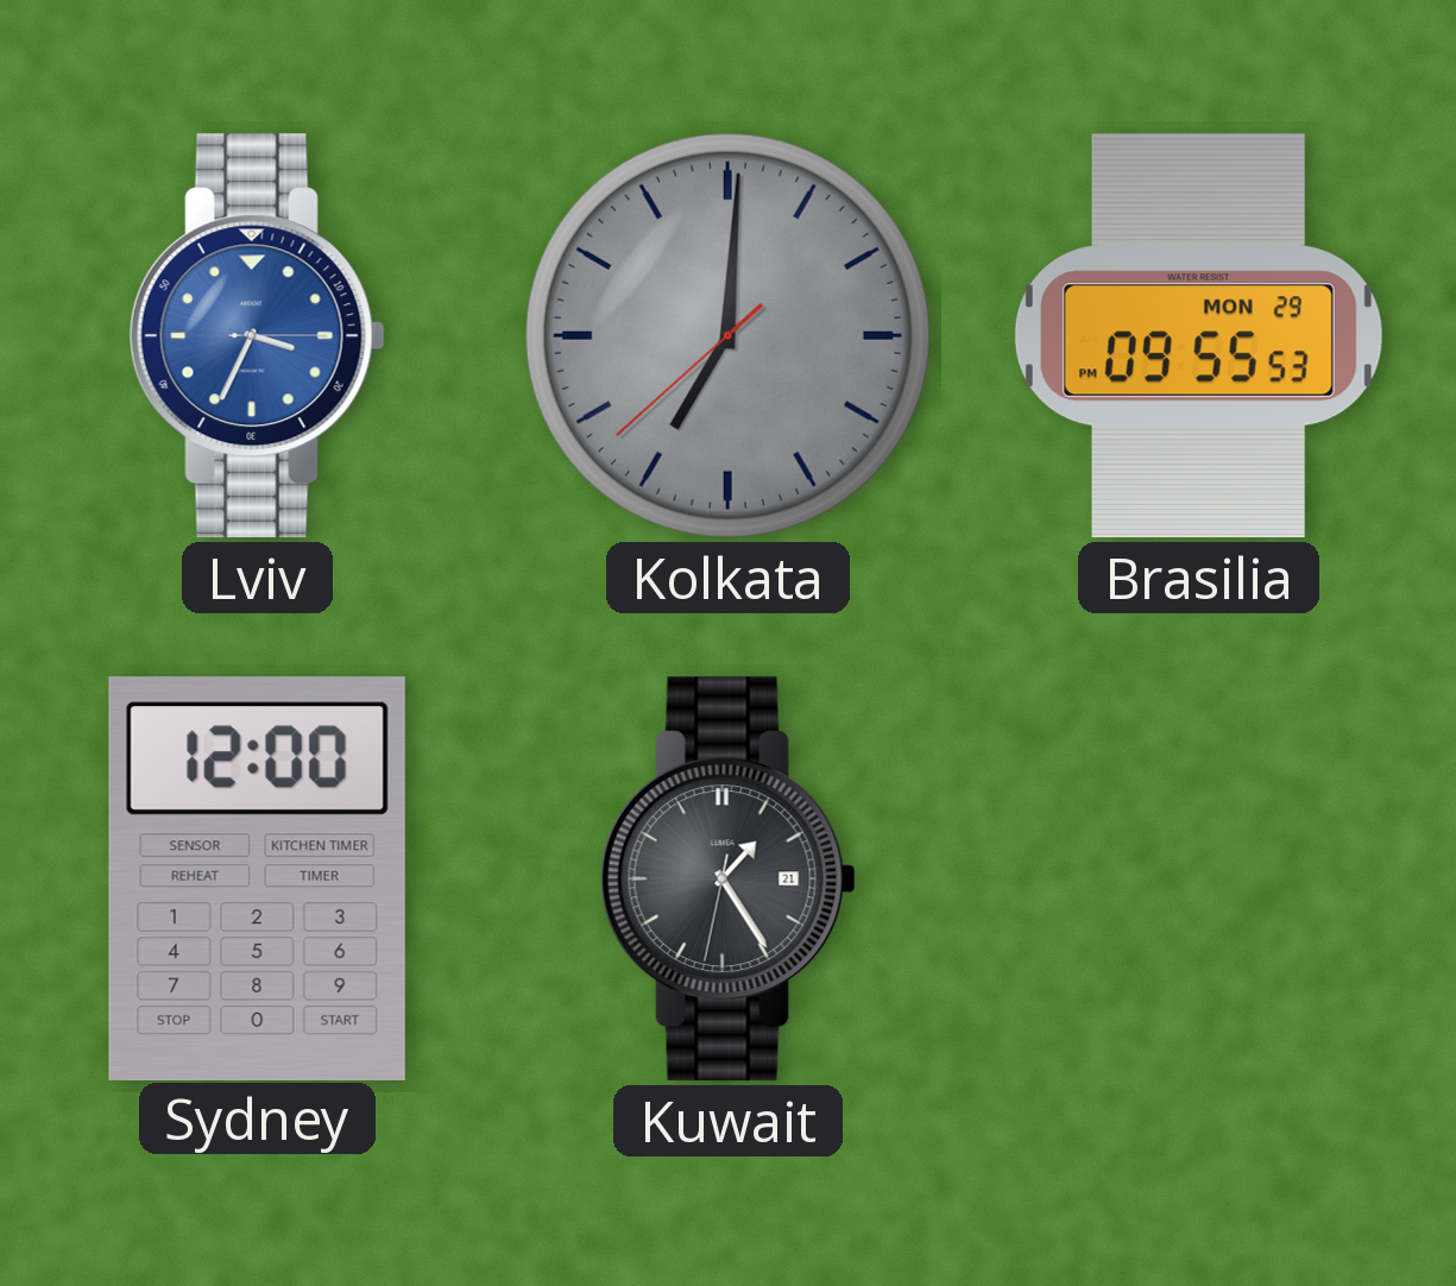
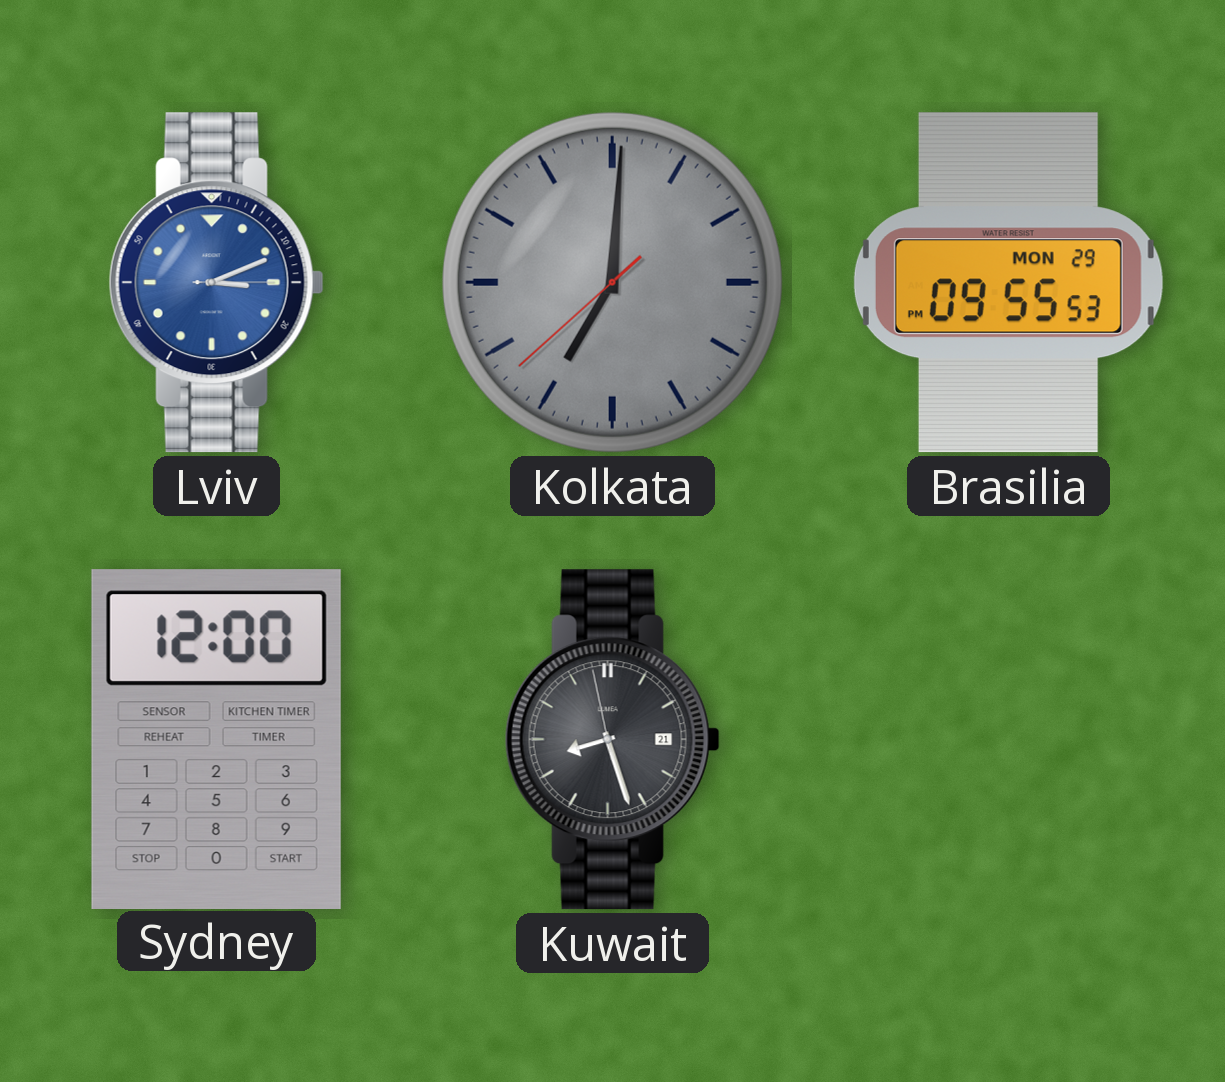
Lviv: 3:34 -> 3:11 (216, 283)
Kuwait: 1:24 -> 8:26 (612, 740)
